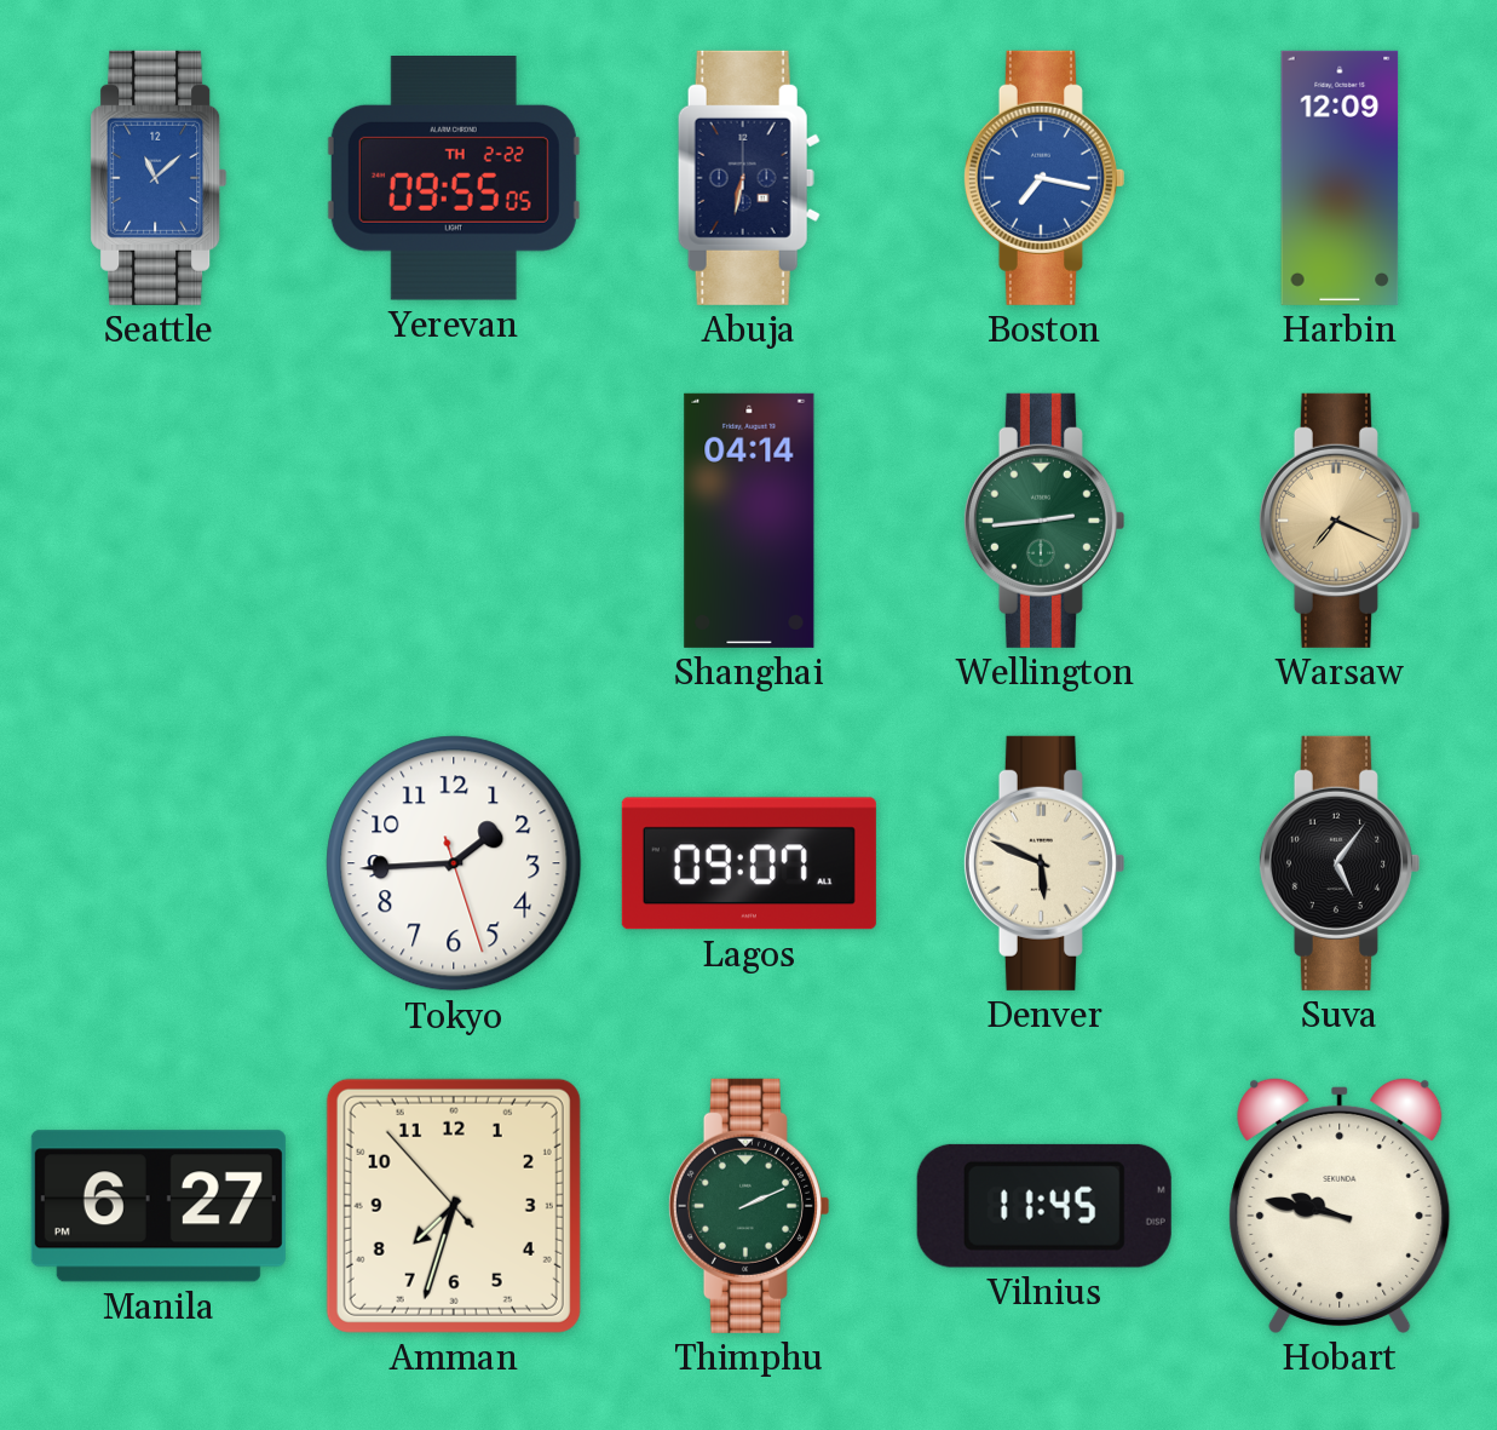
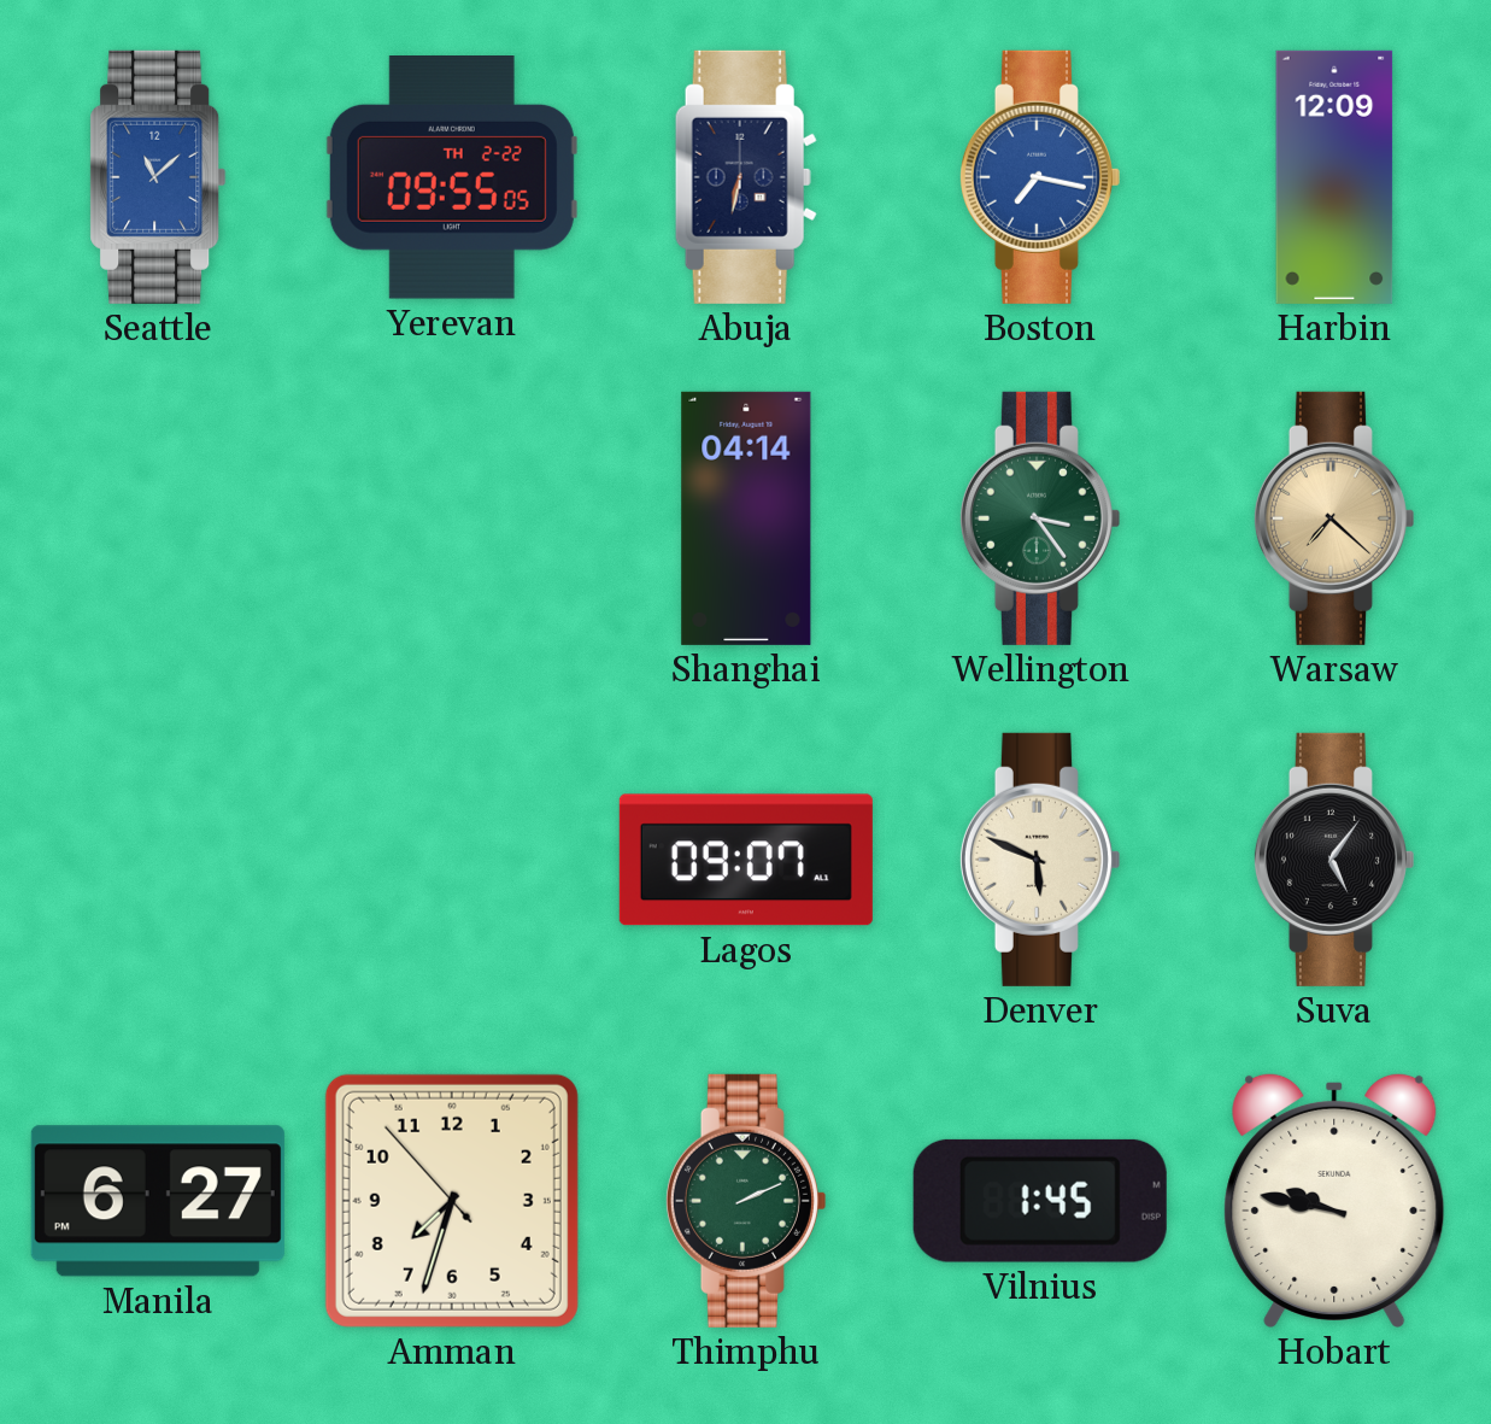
Wellington: 2:44 -> 3:24 (1039, 518)
Warsaw: 7:19 -> 7:22 (1333, 518)
Tokyo: 1:44 -> none (454, 863)
Vilnius: 11:45 -> 1:45 (1040, 1201)
